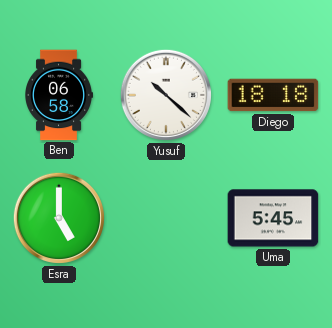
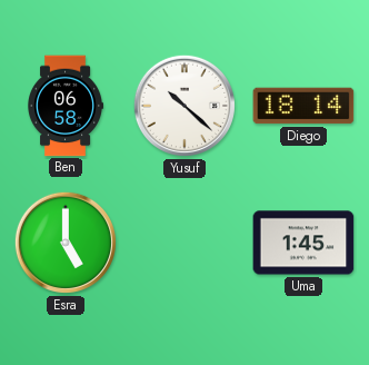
Diego: 18:18 -> 18:14 (303, 106)
Uma: 5:45 -> 1:45 (303, 243)
